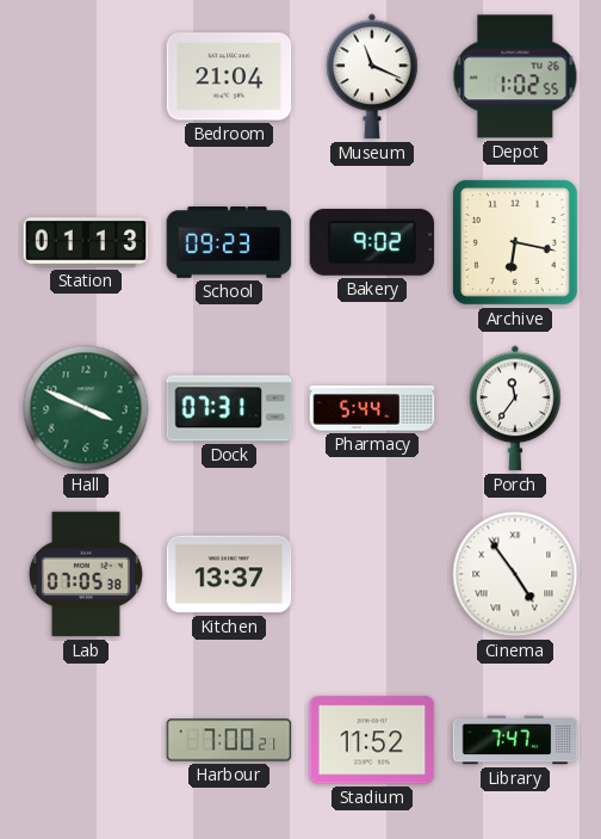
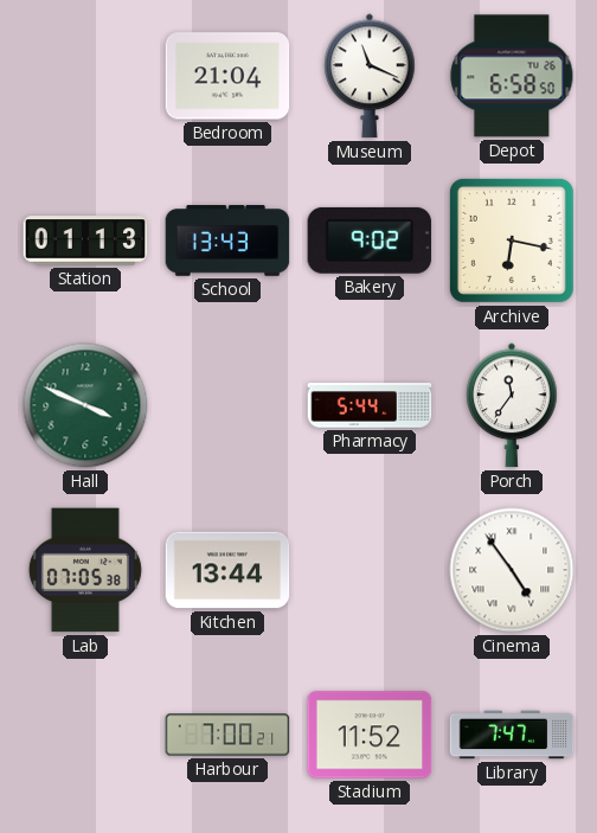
Depot: 1:02 -> 6:58 (512, 76)
School: 09:23 -> 13:43 (227, 241)
Dock: 07:31 -> none (229, 408)
Kitchen: 13:37 -> 13:44 (227, 570)
